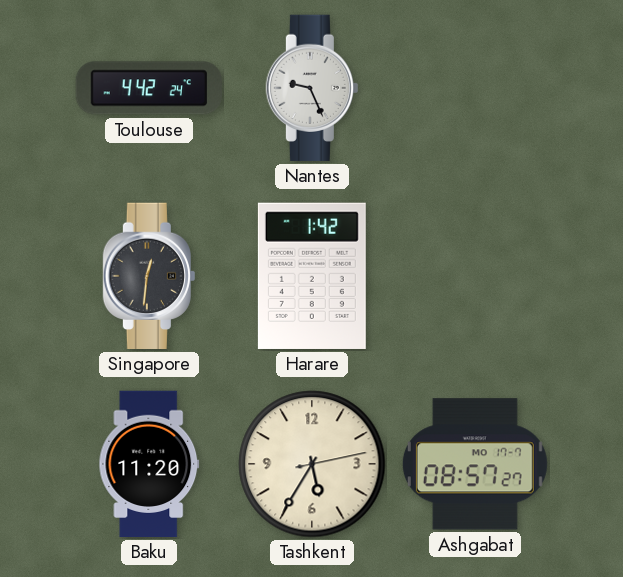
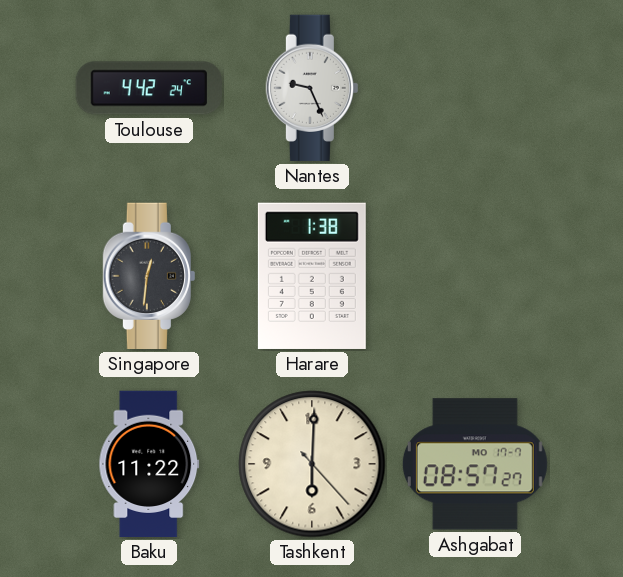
Harare: 1:42 -> 1:38 (312, 276)
Baku: 11:20 -> 11:22 (149, 464)
Tashkent: 5:35 -> 6:00 (312, 464)
